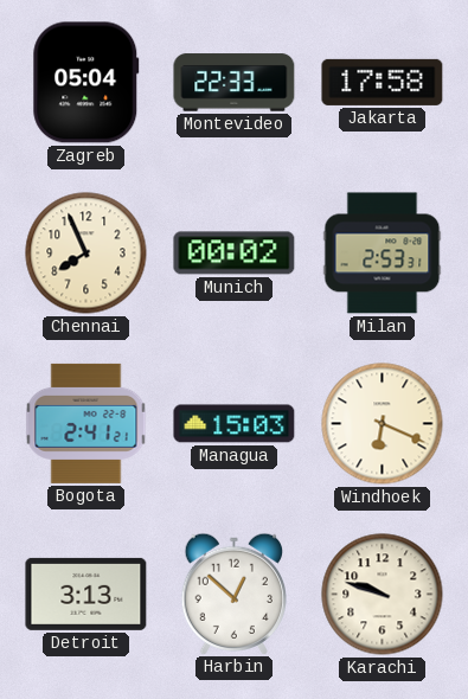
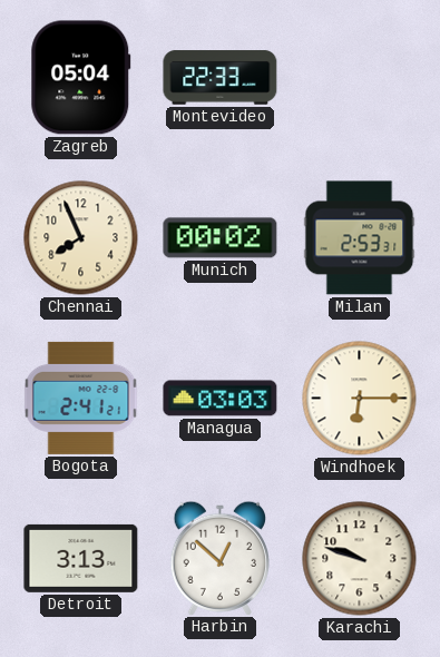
Jakarta: 17:58 -> none (383, 82)
Managua: 15:03 -> 03:03 (221, 399)
Windhoek: 6:19 -> 6:15 (360, 399)
